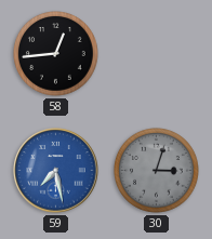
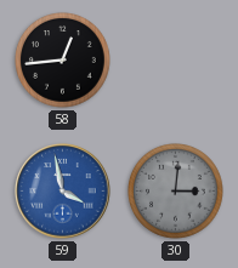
59: 7:28 -> 3:58 (63, 192)
30: 3:03 -> 3:01 (176, 192)
